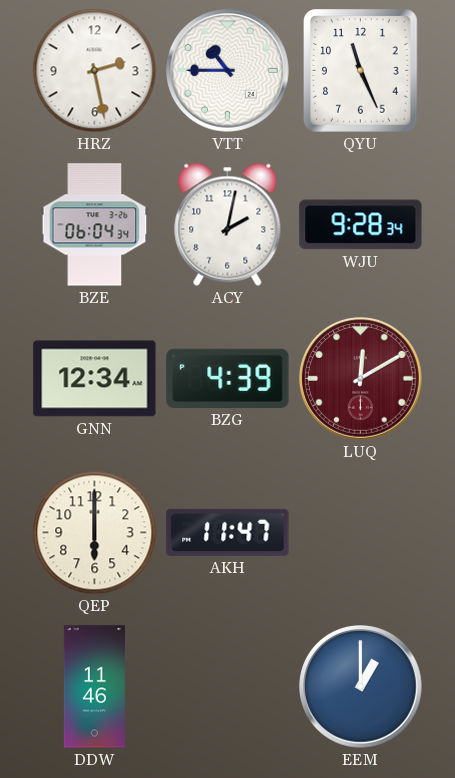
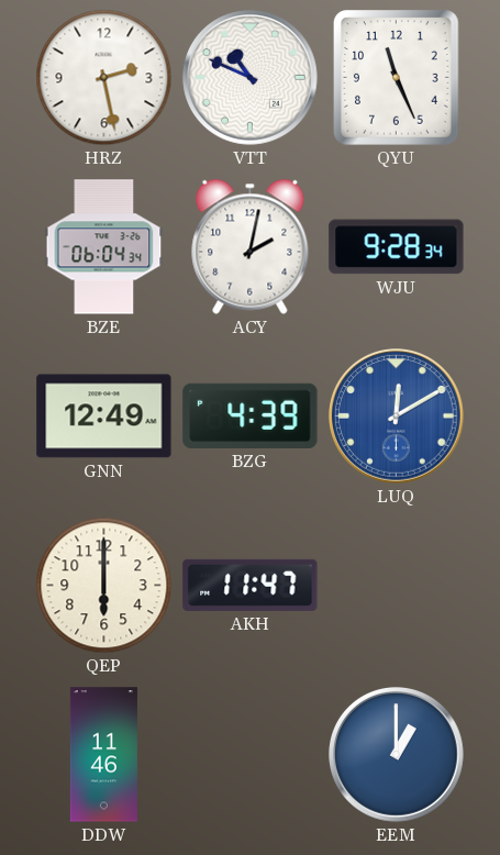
VTT: 10:45 -> 10:49 (251, 78)
GNN: 12:34 -> 12:49 (104, 417)
LUQ dial: burgundy -> blue (397, 417)
